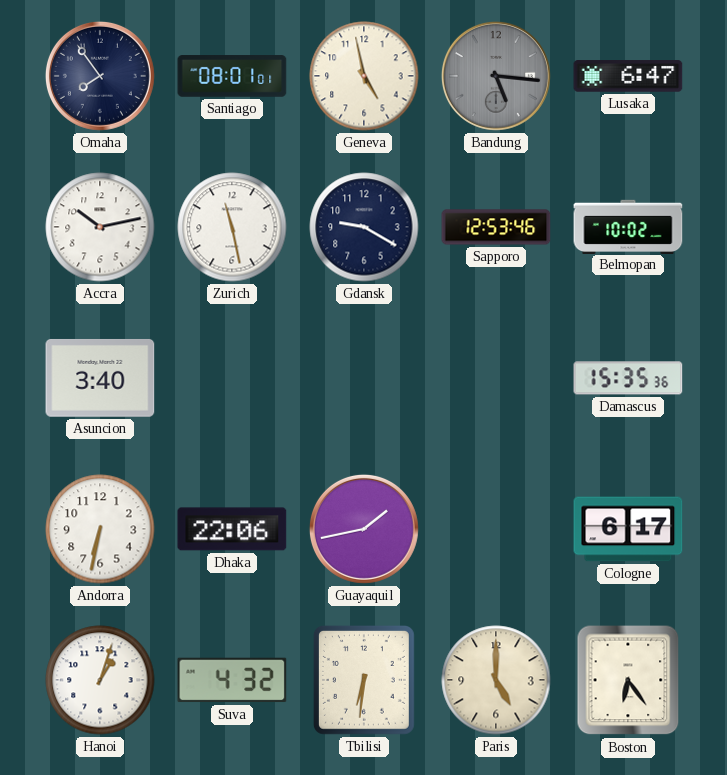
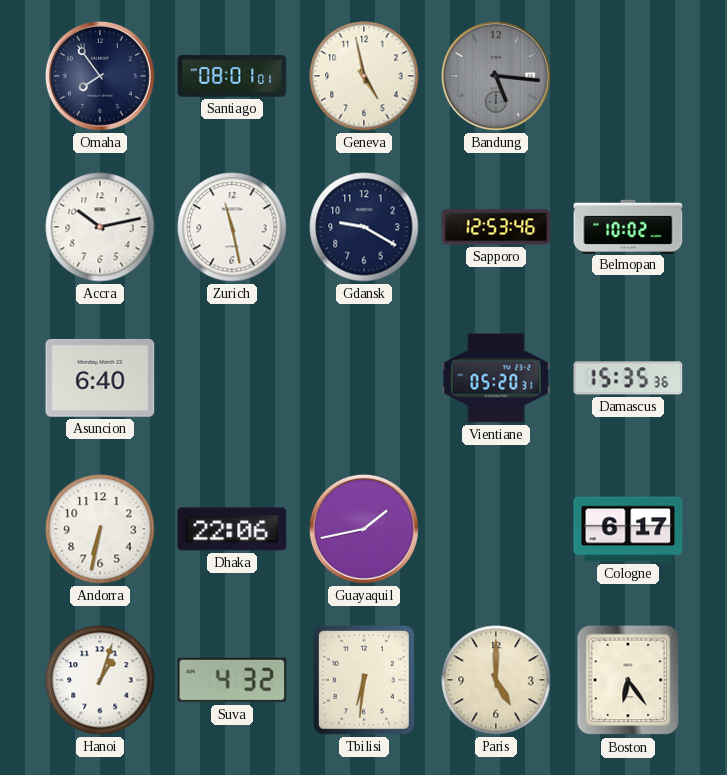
Lusaka: 6:47 -> none (628, 76)
Asuncion: 3:40 -> 6:40 (100, 378)
Vientiane: none -> 05:20 (496, 378)
